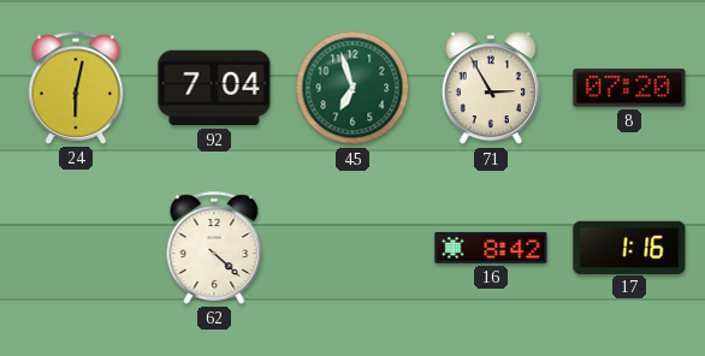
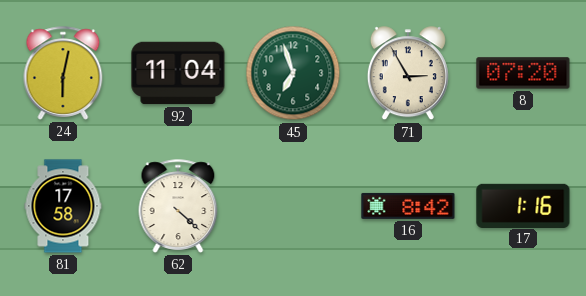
92: 7:04 -> 11:04 (178, 73)
81: none -> 17:58 (63, 206)
